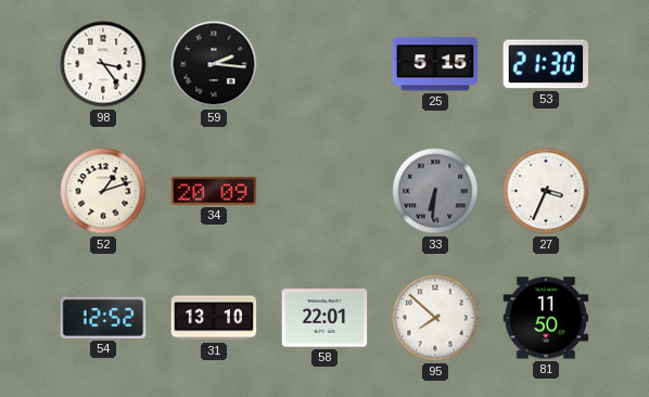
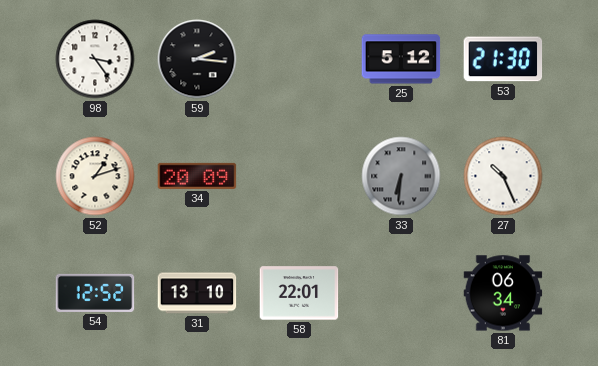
25: 5:15 -> 5:12 (401, 59)
27: 3:34 -> 10:26 (503, 176)
95: 7:52 -> none (435, 318)
81: 11:50 -> 06:34 (503, 293)
